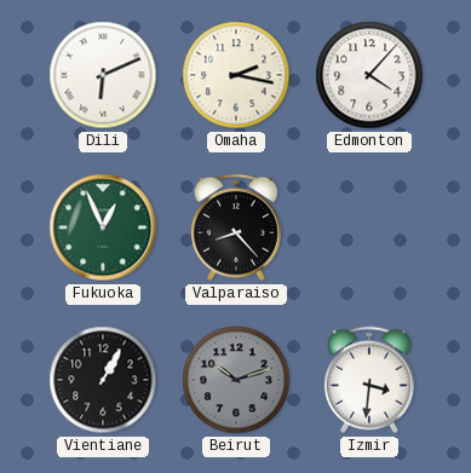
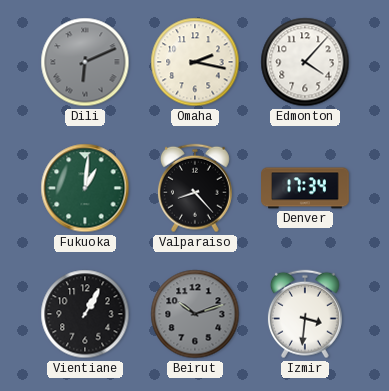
Dili dial: white -> grey (85, 62)
Fukuoka: 12:56 -> 1:01 (85, 188)
Denver: none -> 17:34 (306, 188)
